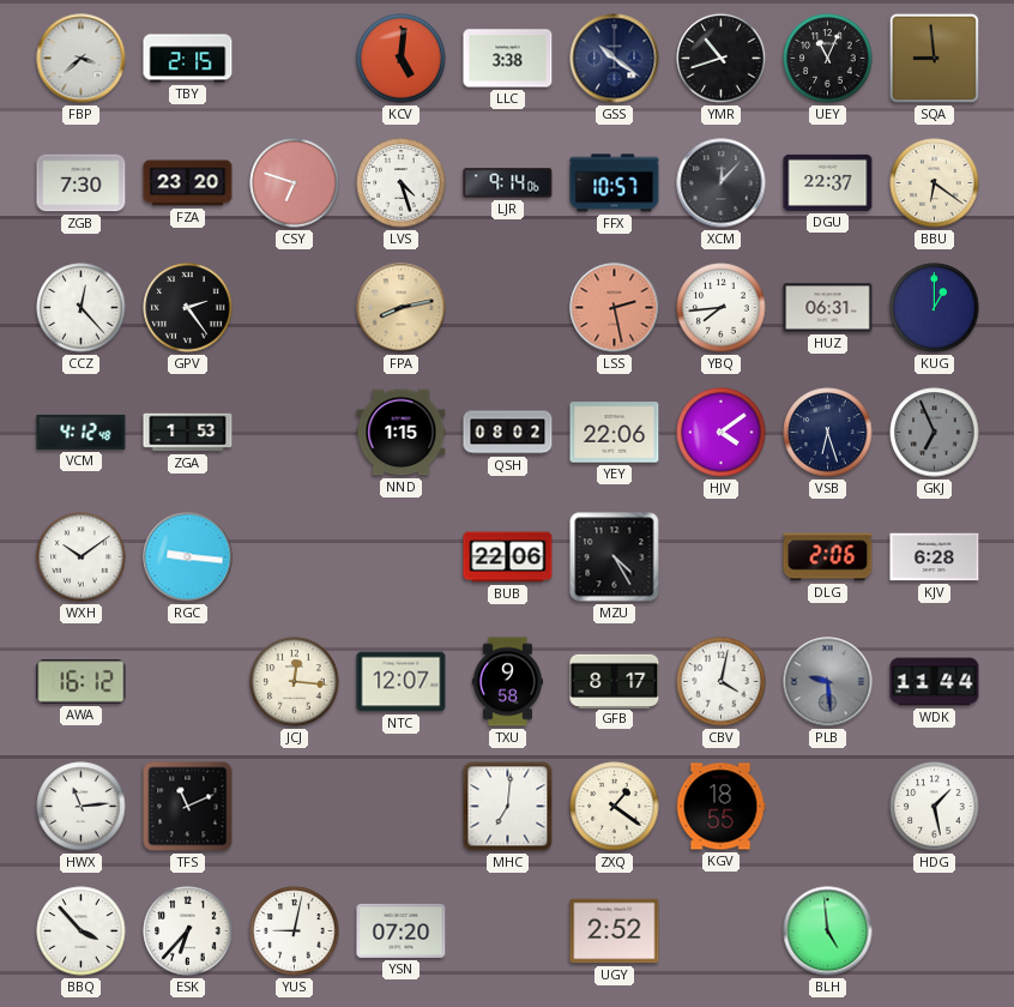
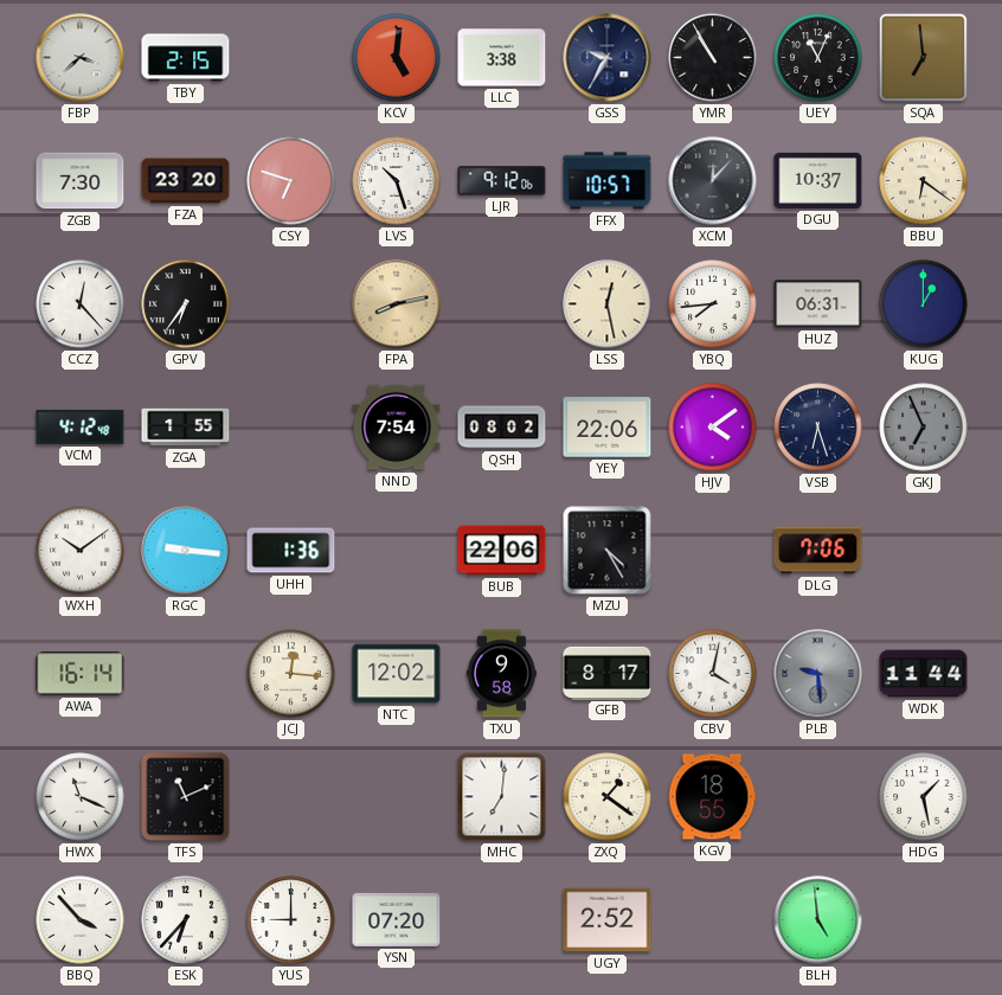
GSS: 10:21 -> 9:35 (608, 58)
YMR: 10:42 -> 10:55 (713, 58)
SQA: 8:59 -> 6:59 (923, 57)
LVS: 4:27 -> 10:27 (397, 181)
LJR: 9:14 -> 9:12 (502, 181)
DGU: 22:37 -> 10:37 (818, 180)
GPV: 2:24 -> 6:36 (186, 304)
LSS: 2:28 -> 12:28 (608, 304)
LSS dial: salmon -> cream (608, 304)
ZGA: 1:53 -> 1:55 (186, 428)
NND: 1:15 -> 7:54 (397, 428)
UHH: none -> 1:36 (291, 551)
DLG: 2:06 -> 7:06 (818, 551)
KJV: 6:28 -> none (935, 557)
AWA: 16:12 -> 16:14 (81, 674)
NTC: 12:07 -> 12:02 (397, 674)
HWX: 11:14 -> 11:19 (81, 797)
YUS: 9:02 -> 9:00 (291, 920)
